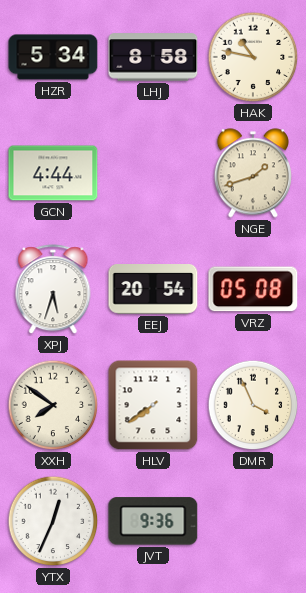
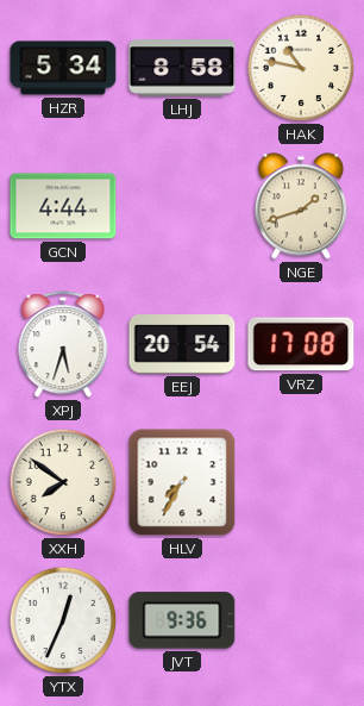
VRZ: 05:08 -> 17:08 (301, 344)
HLV: 7:39 -> 7:35 (182, 482)
DMR: 3:56 -> none (253, 405)
